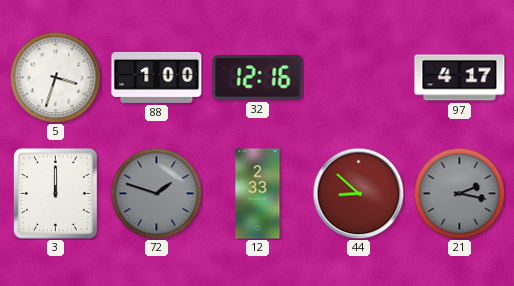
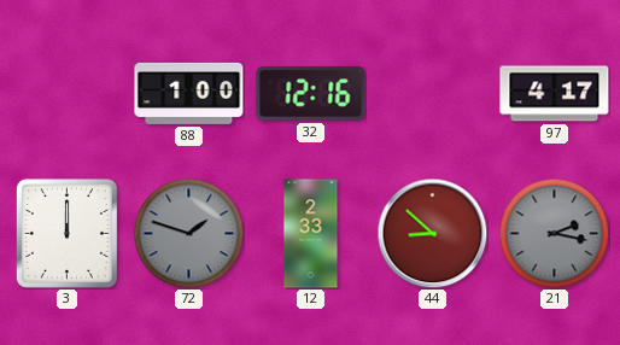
5: 3:33 -> none (55, 77)
